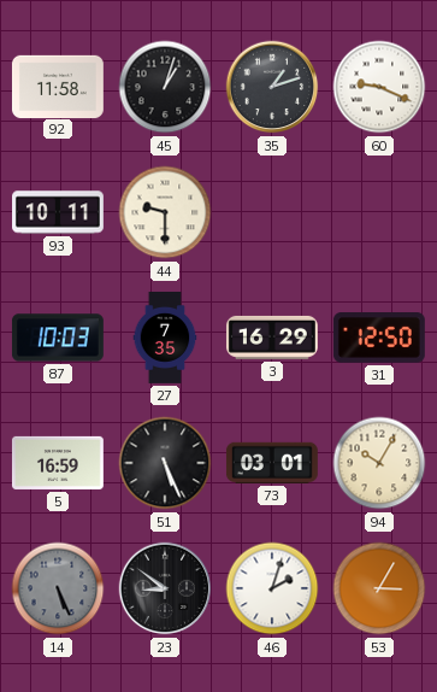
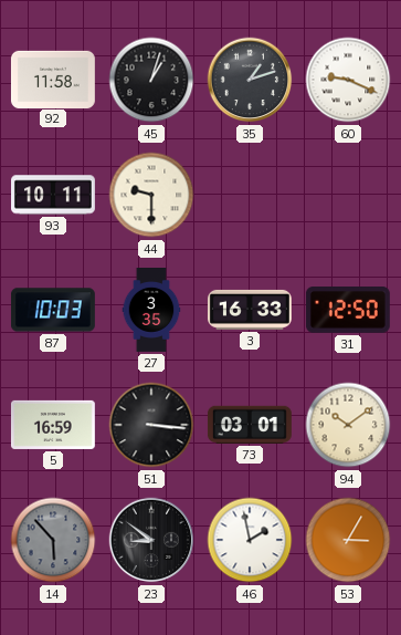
27: 7:35 -> 3:35 (151, 311)
3: 16:29 -> 16:33 (250, 310)
51: 5:26 -> 3:16 (151, 425)
94: 10:05 -> 10:09 (348, 425)
14: 5:26 -> 5:53 (53, 540)
46: 2:03 -> 1:58 (250, 540)
